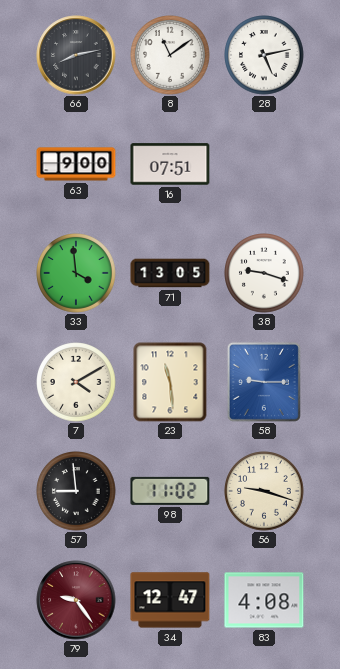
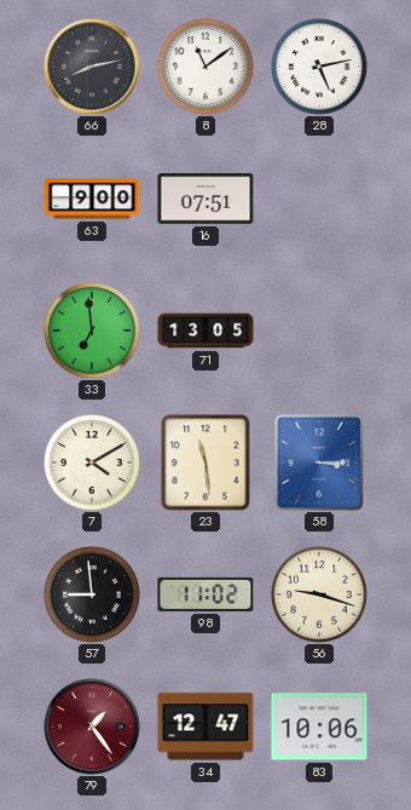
33: 3:59 -> 6:59 (92, 331)
38: 9:18 -> none (264, 273)
58: 9:15 -> 3:15 (319, 463)
79: 9:24 -> 1:24 (92, 726)
83: 4:08 -> 10:06 (319, 726)
